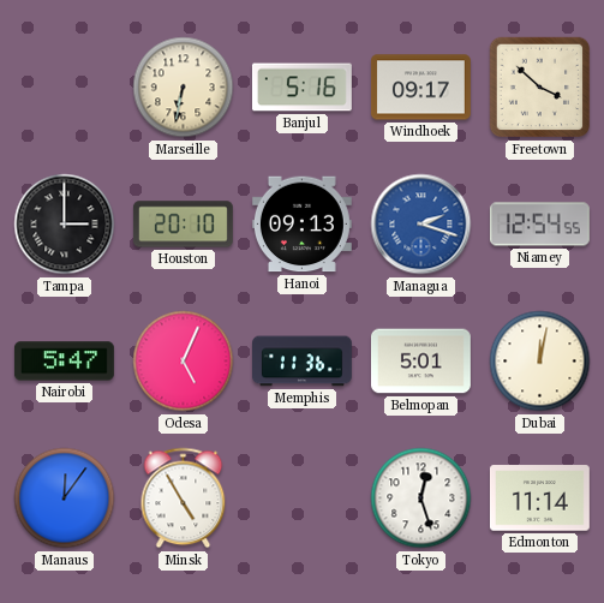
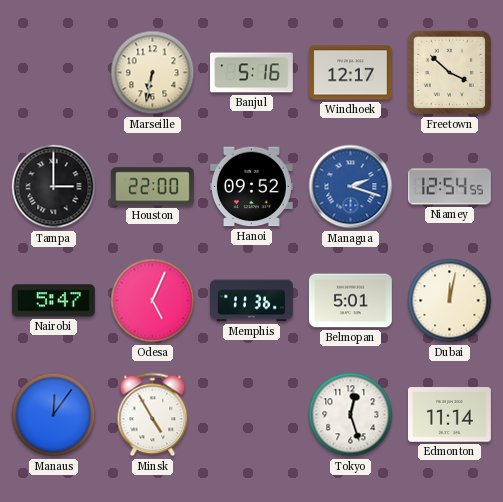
Windhoek: 09:17 -> 12:17 (350, 73)
Houston: 20:10 -> 22:00 (153, 187)
Hanoi: 09:13 -> 09:52 (251, 187)
